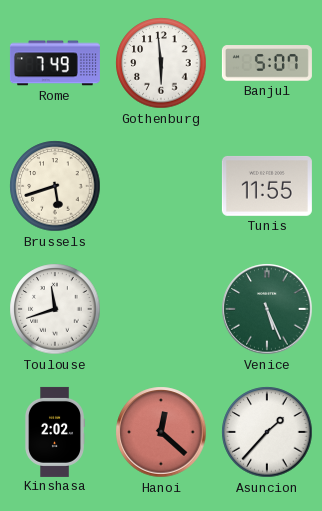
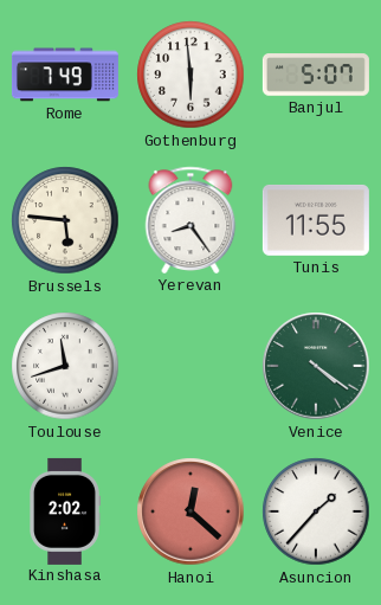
Brussels: 5:42 -> 5:46 (65, 220)
Yerevan: none -> 8:24 (190, 220)
Venice: 5:26 -> 4:21 (316, 366)
